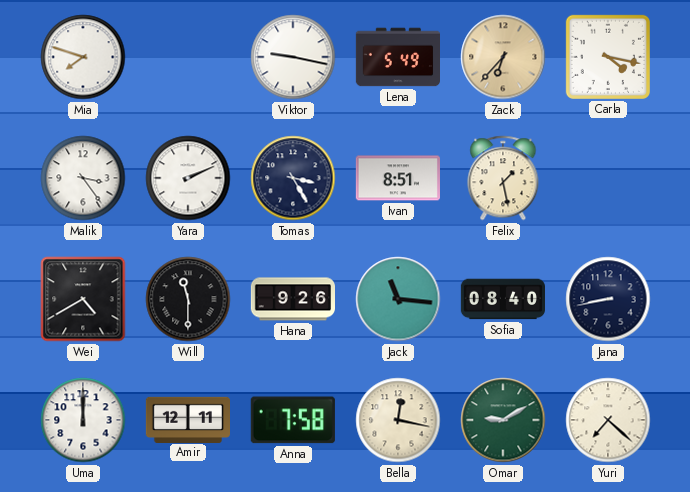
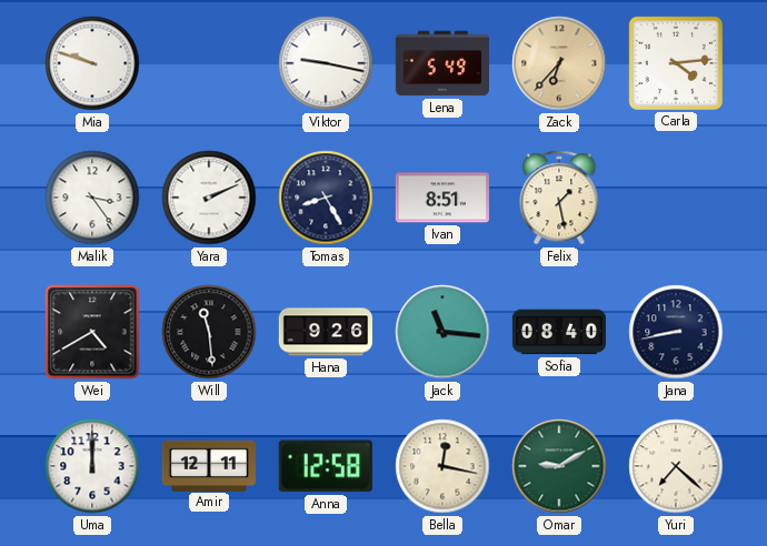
Mia: 7:48 -> 9:48 (92, 63)
Carla: 4:17 -> 4:14 (676, 63)
Tomas: 3:25 -> 8:25 (326, 198)
Will: 11:30 -> 11:29 (209, 332)
Anna: 7:58 -> 12:58 (326, 466)
